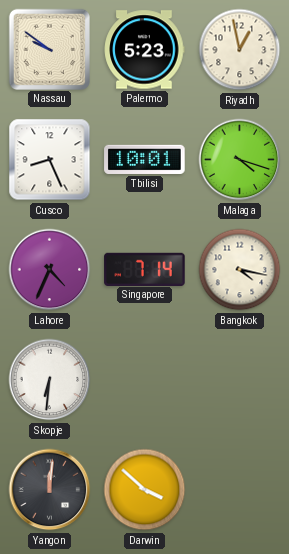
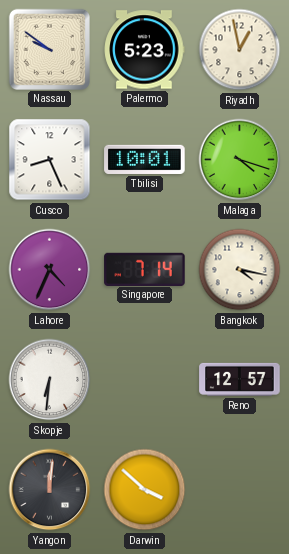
Reno: none -> 12:57 (240, 379)
